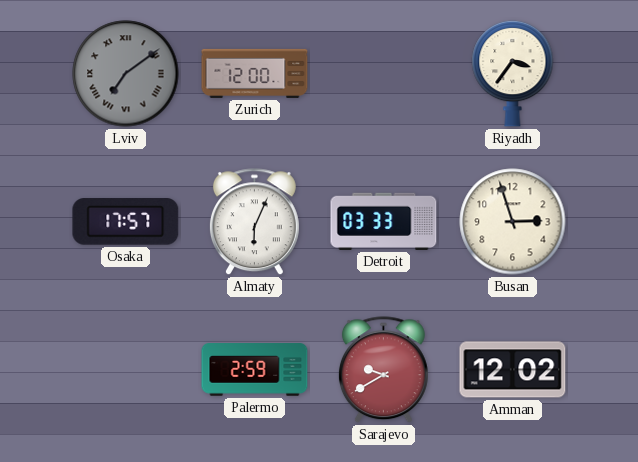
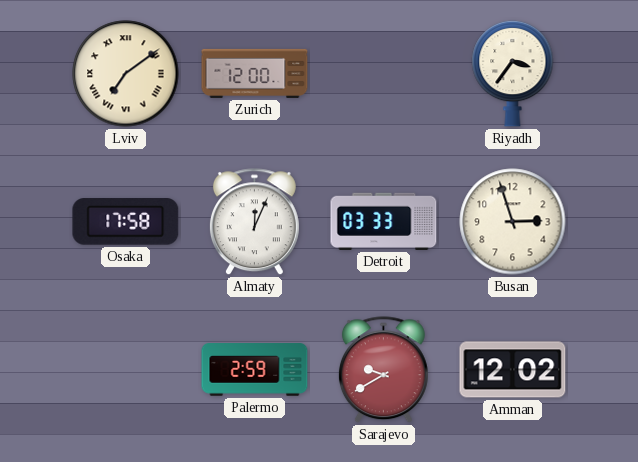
Lviv dial: grey -> cream (126, 74)
Osaka: 17:57 -> 17:58 (126, 222)
Almaty: 6:04 -> 12:04 (254, 222)
